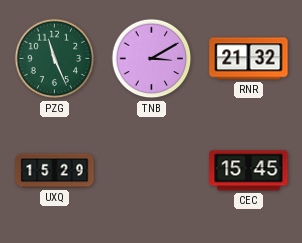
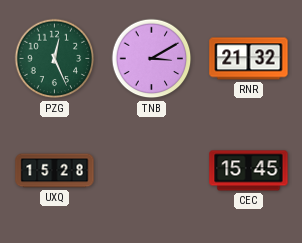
PZG: 11:26 -> 12:26 (55, 59)
UXQ: 15:29 -> 15:28 (55, 171)
